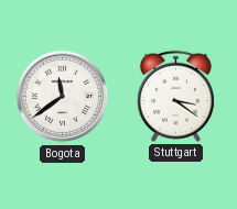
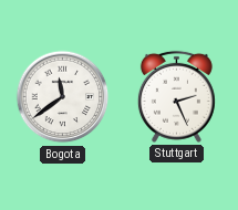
Stuttgart: 3:21 -> 2:26 (176, 96)
